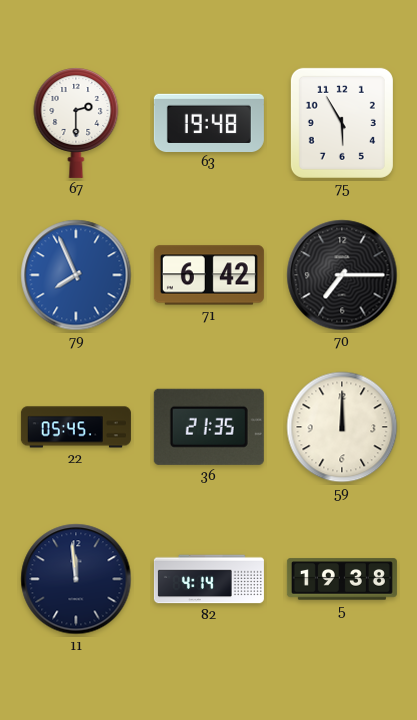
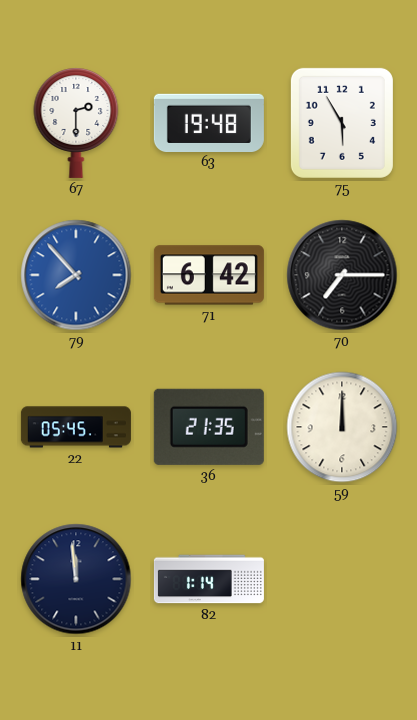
79: 7:56 -> 7:53 (76, 275)
82: 4:14 -> 1:14 (209, 579)
5: 19:38 -> none (342, 579)
